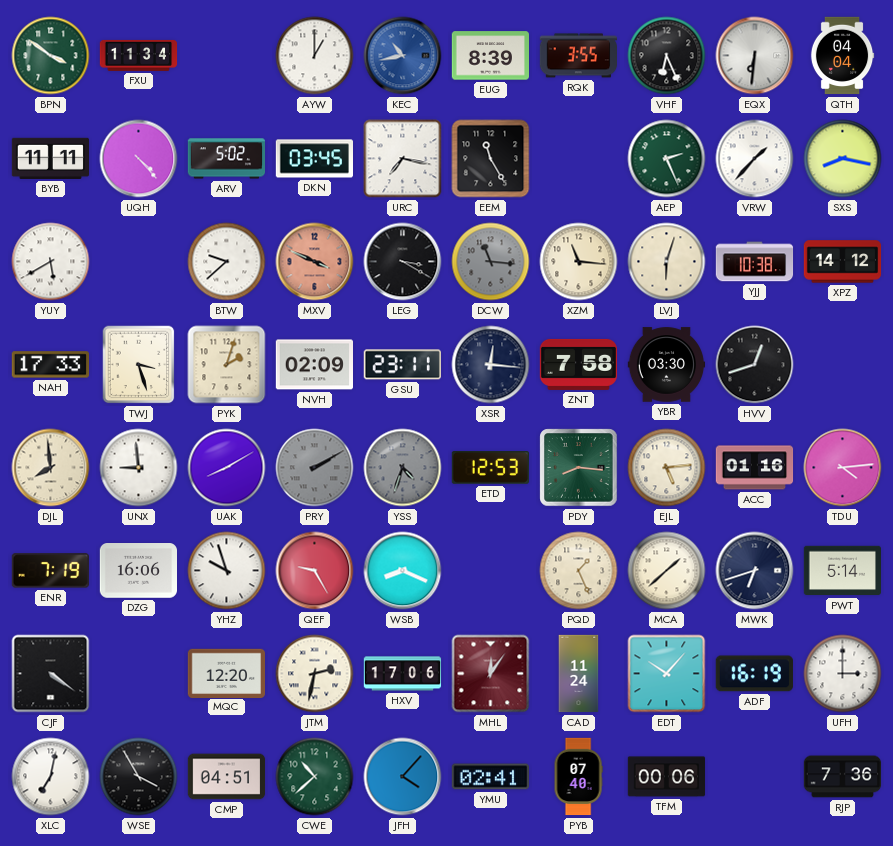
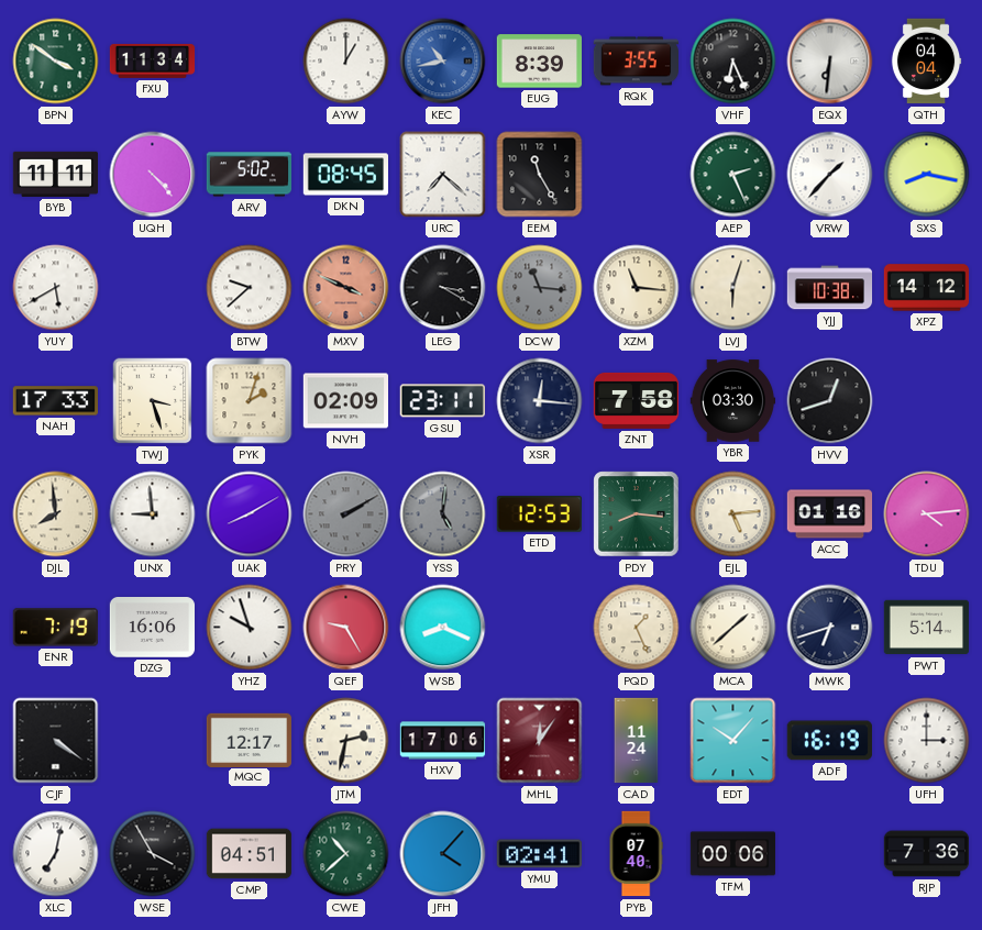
DKN: 03:45 -> 08:45 (346, 175)
URC: 7:17 -> 7:22 (443, 175)
YSS: 4:33 -> 5:01 (443, 514)
MQC: 12:20 -> 12:17 (250, 740)
